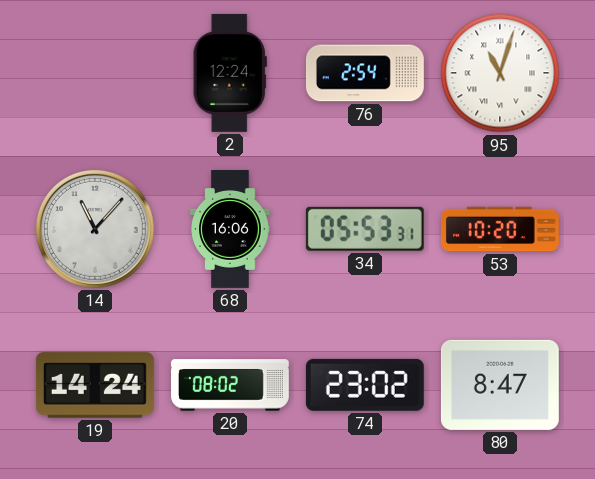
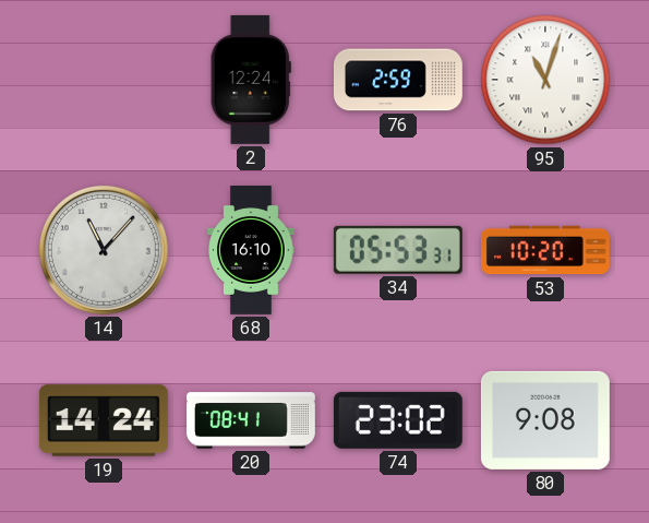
76: 2:54 -> 2:59 (398, 80)
68: 16:06 -> 16:10 (251, 251)
20: 08:02 -> 08:41 (251, 420)
80: 8:47 -> 9:08 (545, 420)
